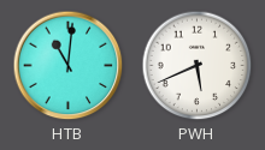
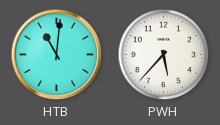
PWH: 5:41 -> 5:37 (164, 55)
